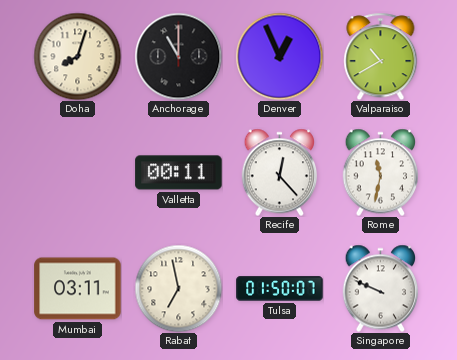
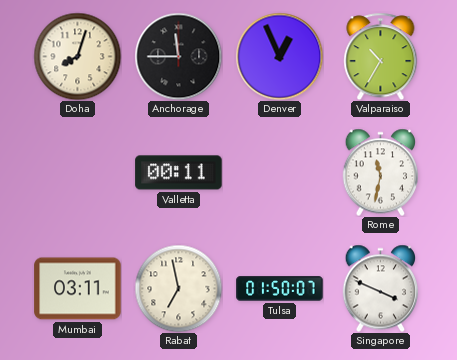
Anchorage: 11:00 -> 11:45 (178, 56)
Valparaiso: 10:40 -> 10:35 (381, 56)
Recife: 12:23 -> none (280, 172)
Singapore: 9:49 -> 3:49 (381, 288)
